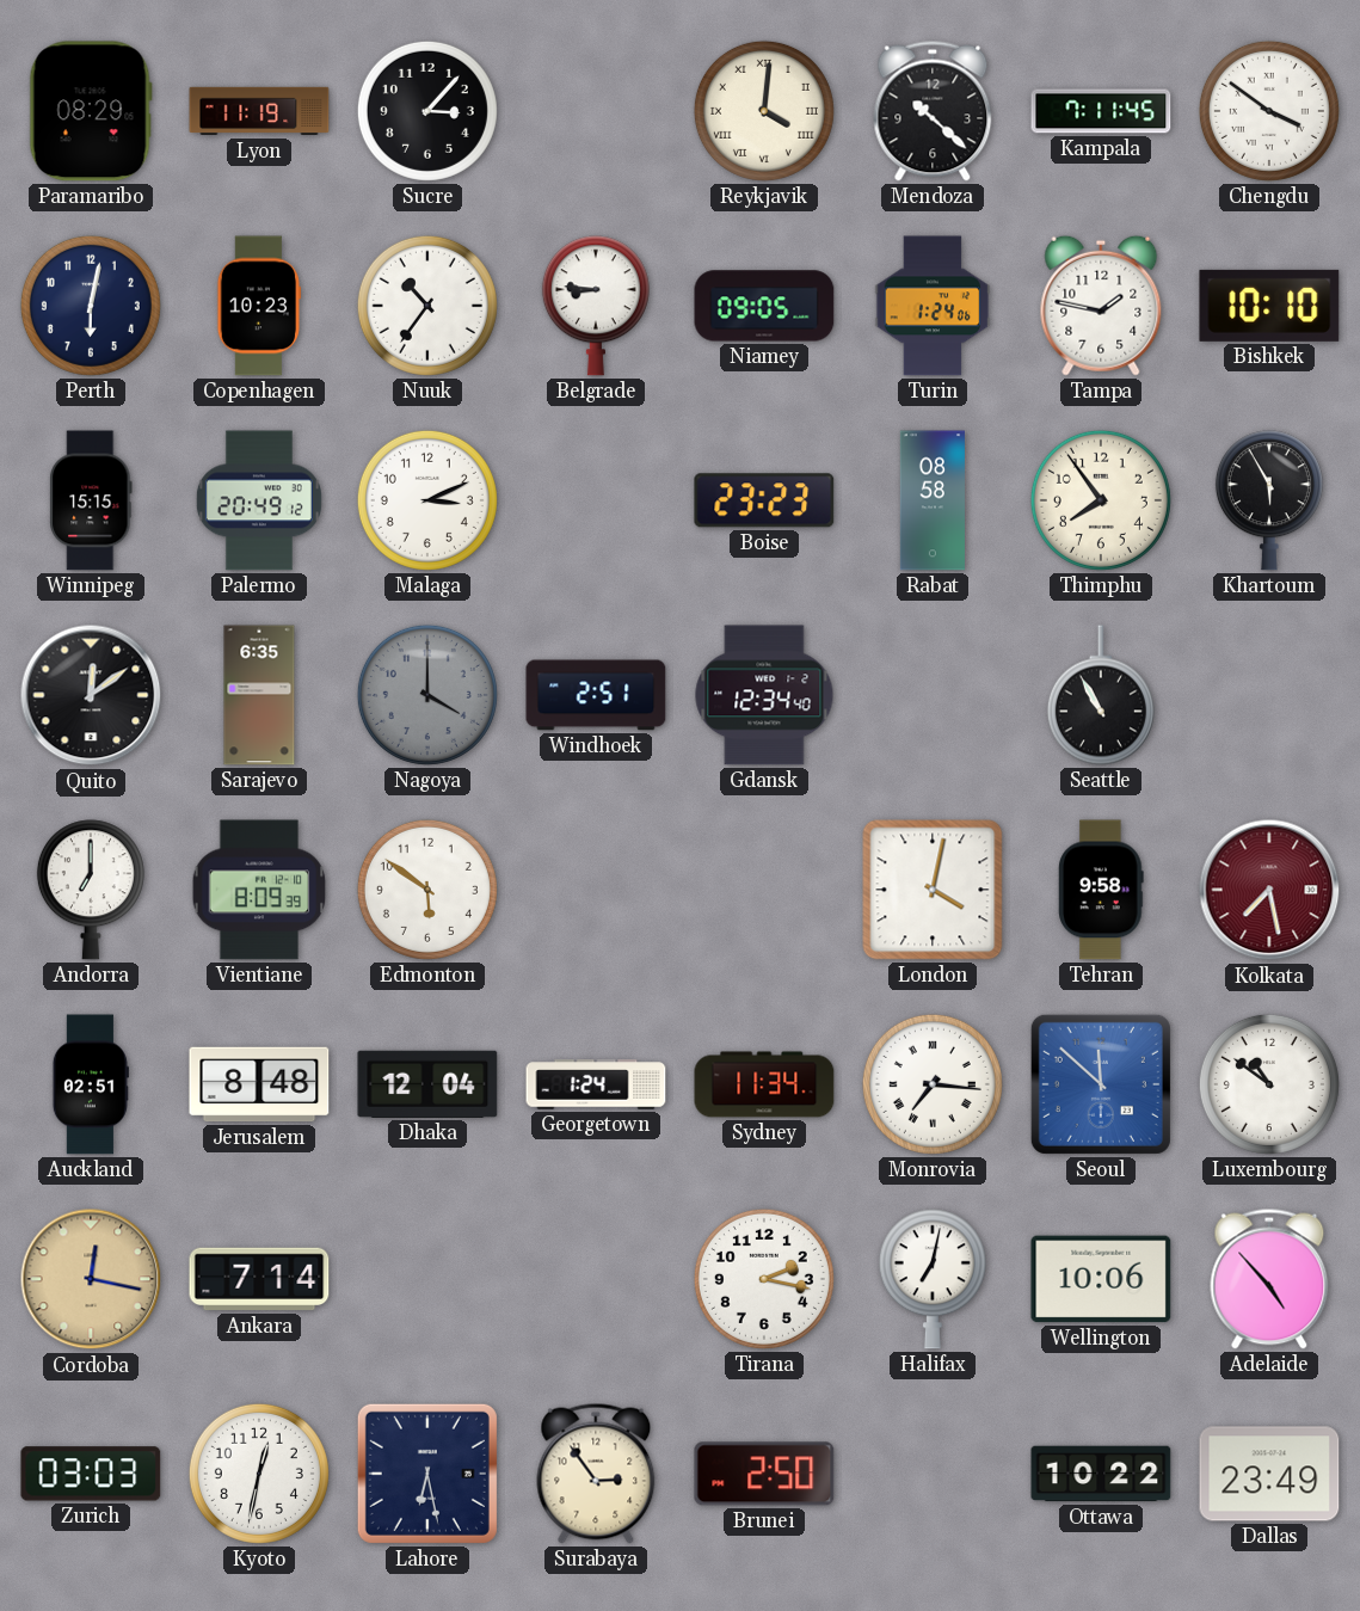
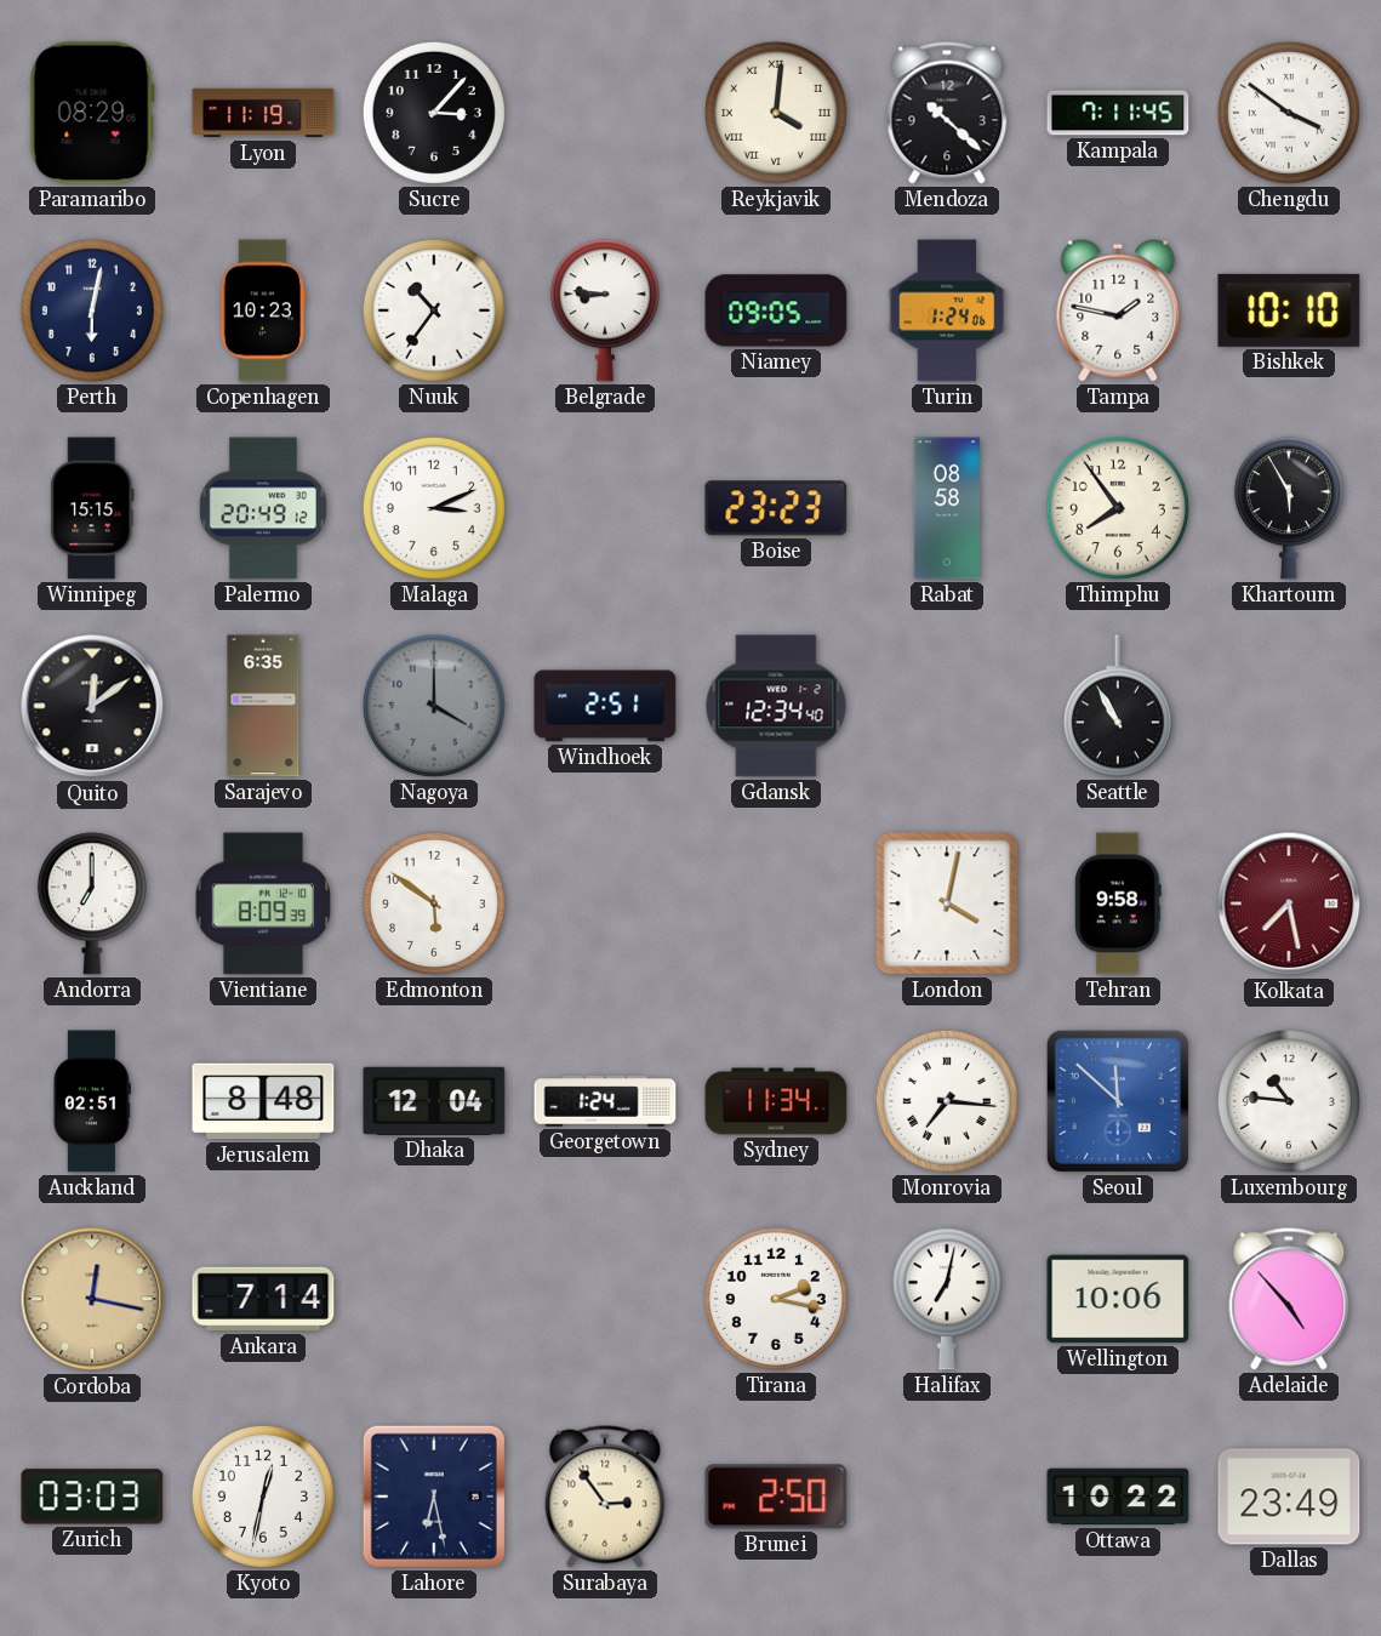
Luxembourg: 10:51 -> 10:46 (1289, 1101)
